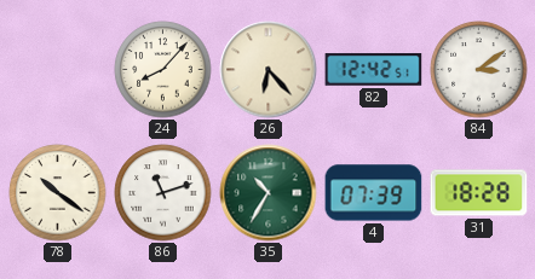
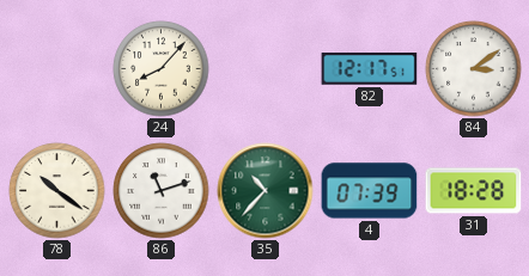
26: 6:23 -> none (269, 70)
82: 12:42 -> 12:17 (370, 69)
35: 10:35 -> 10:37 (266, 191)
